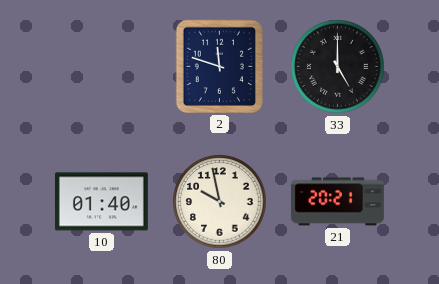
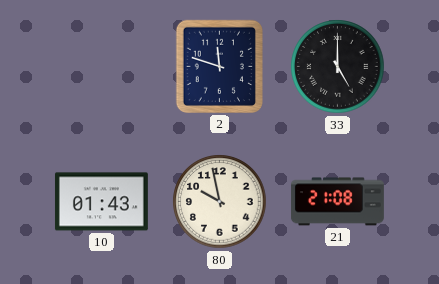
10: 01:40 -> 01:43 (101, 202)
21: 20:21 -> 21:08 (337, 202)
